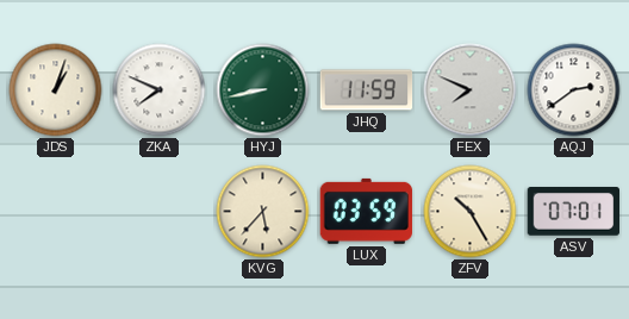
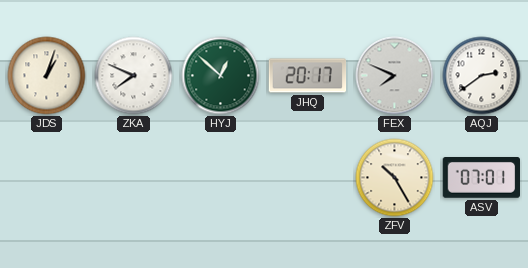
HYJ: 8:43 -> 12:52 (221, 76)
JHQ: 11:59 -> 20:17 (308, 76)
KVG: 5:37 -> none (263, 212)
LUX: 03:59 -> none (366, 211)
